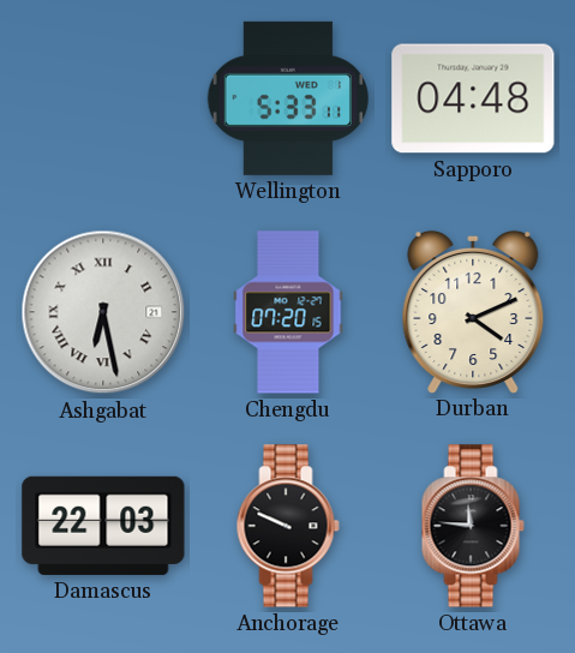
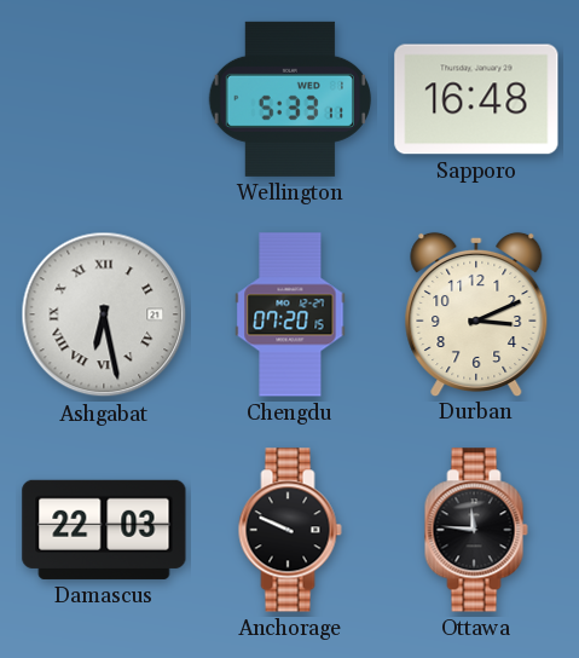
Sapporo: 04:48 -> 16:48 (476, 99)
Durban: 4:11 -> 3:11 (476, 313)
